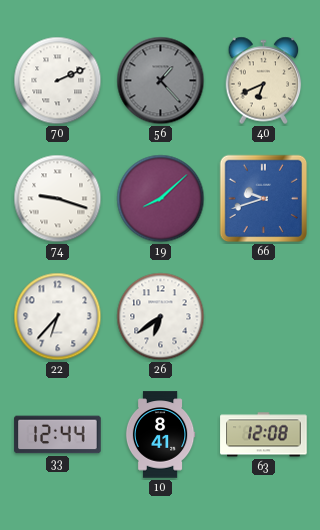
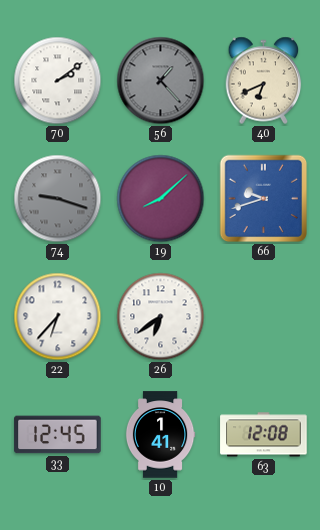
70: 2:11 -> 2:09 (58, 81)
74 dial: white -> grey (58, 199)
33: 12:44 -> 12:45 (58, 435)
10: 8:41 -> 1:41 (160, 435)
